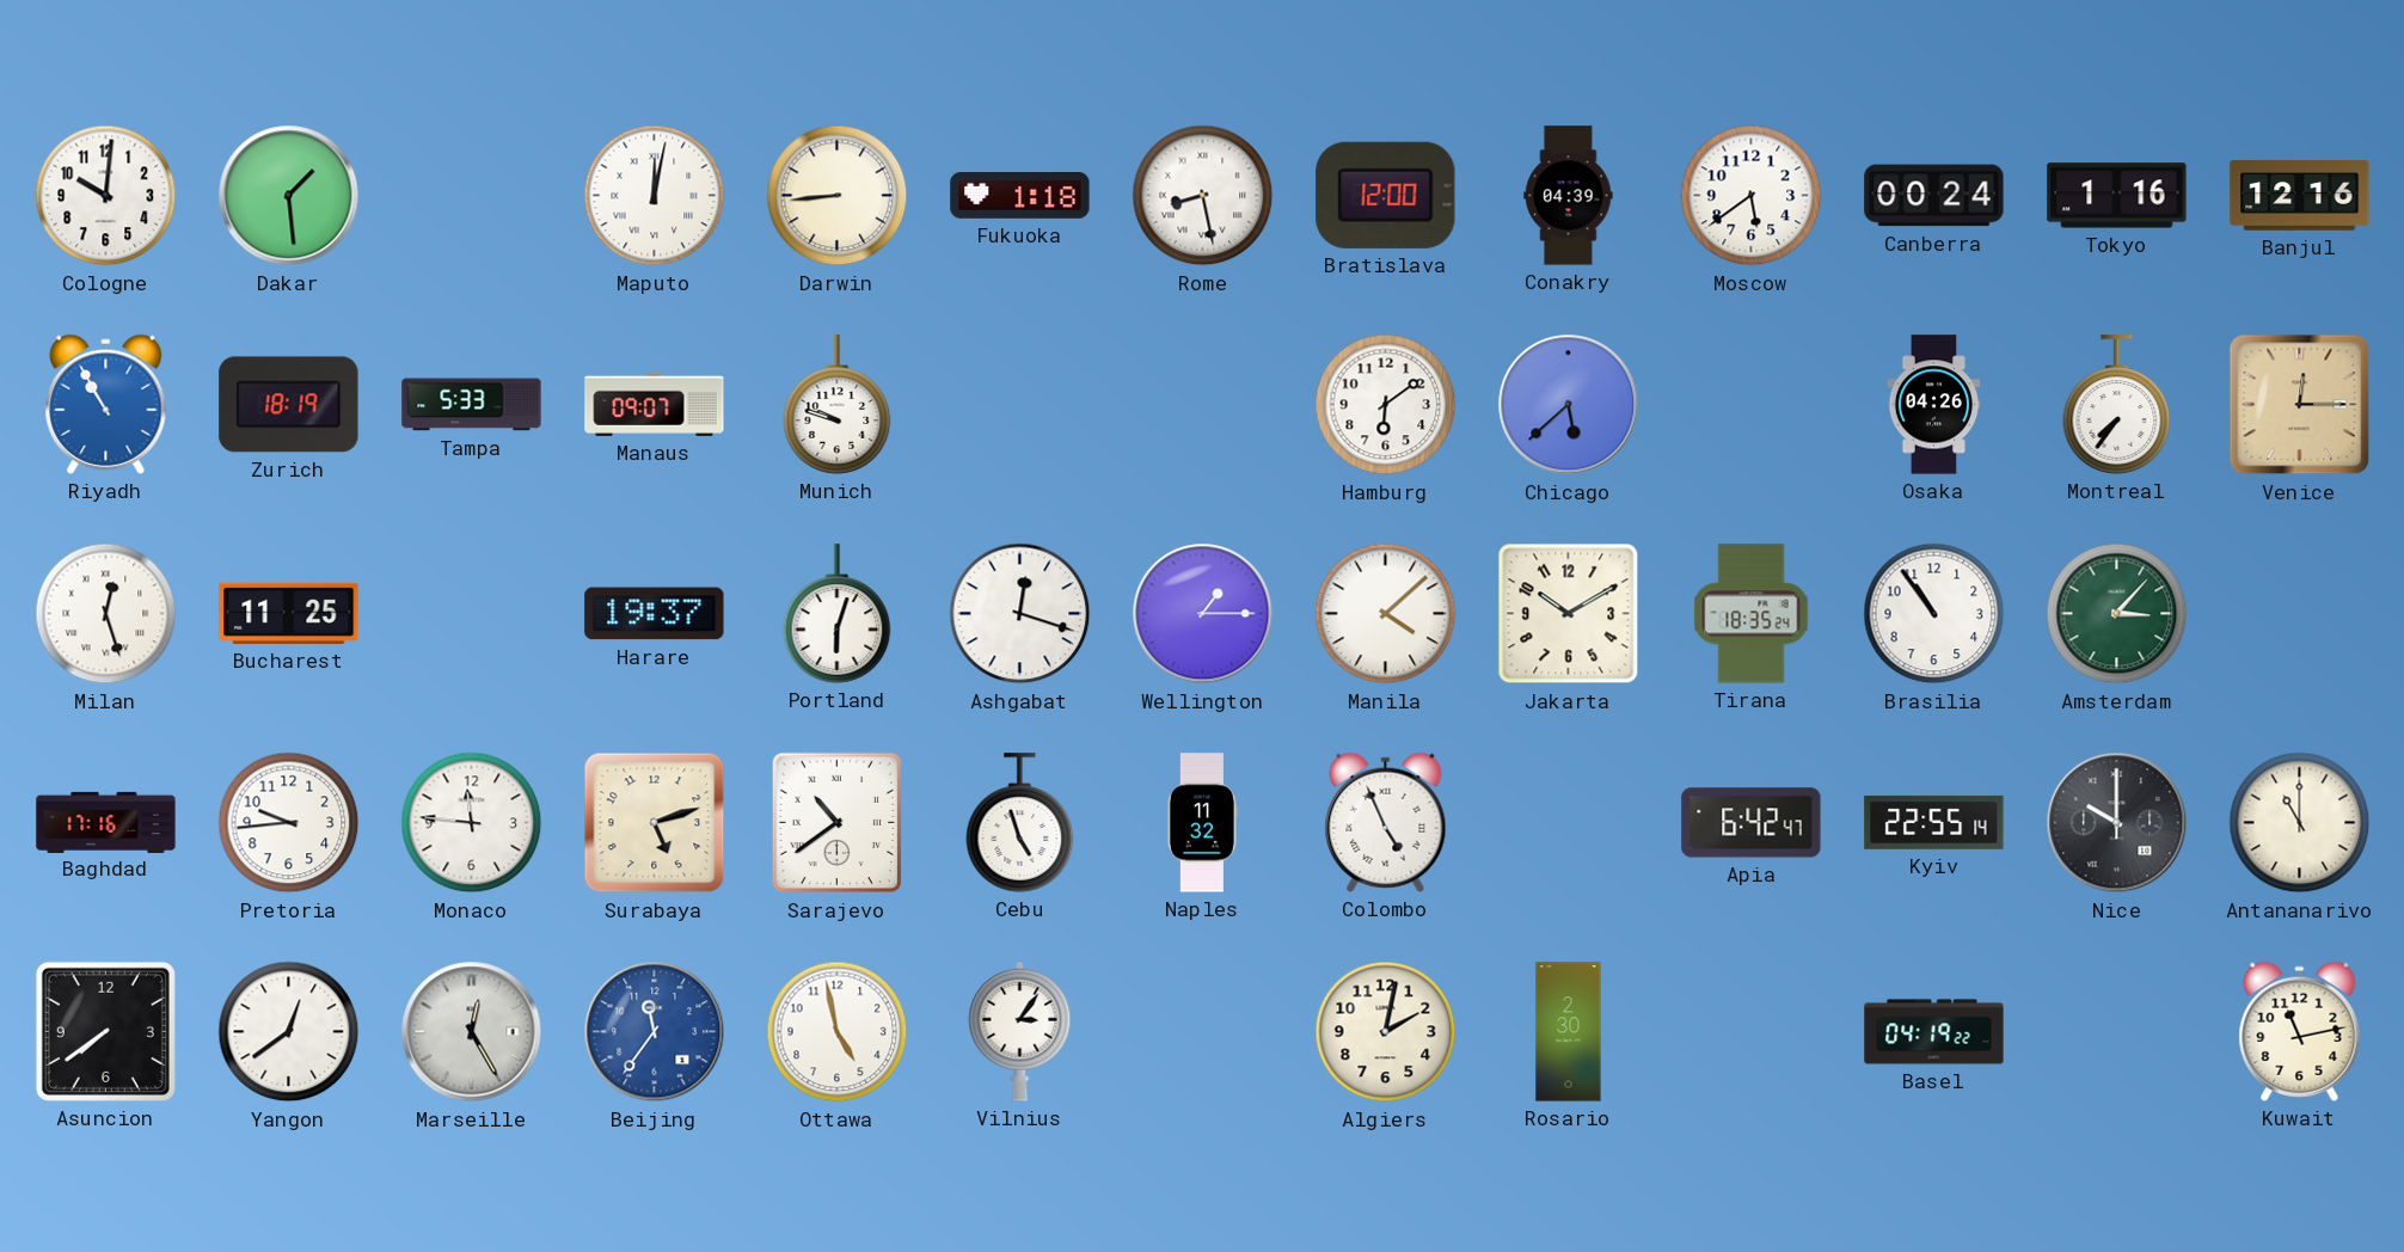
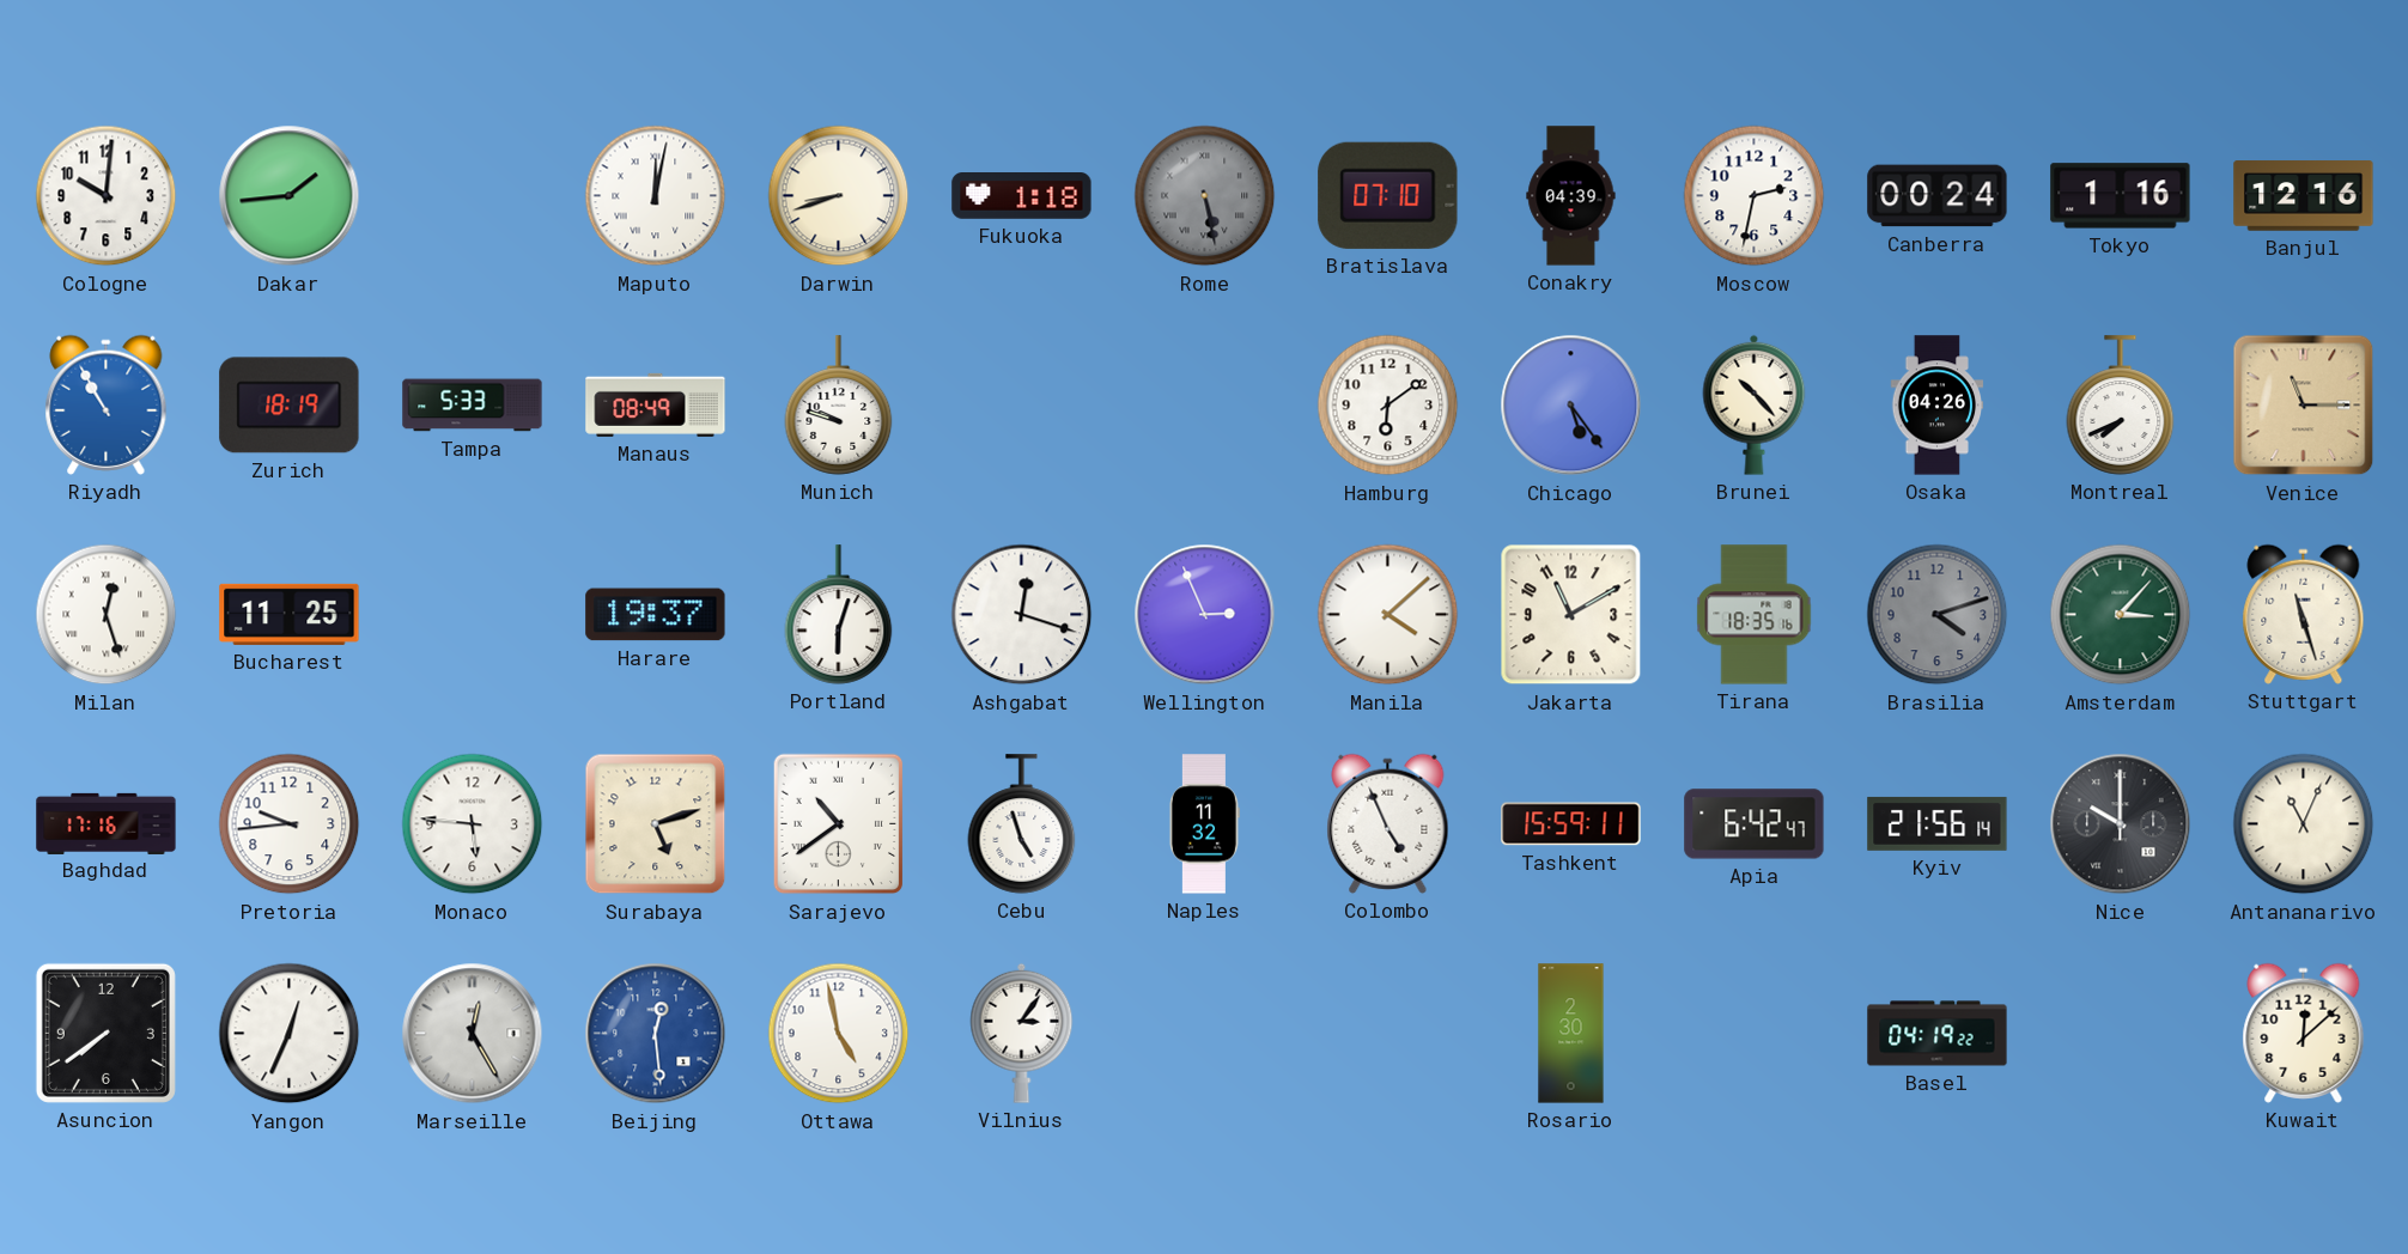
Dakar: 1:29 -> 1:44 (290, 196)
Darwin: 8:44 -> 8:42 (839, 196)
Rome: 8:28 -> 5:28 (1205, 196)
Rome dial: white -> grey (1205, 196)
Bratislava: 12:00 -> 07:10 (1388, 195)
Moscow: 5:39 -> 2:32 (1755, 196)
Manaus: 09:07 -> 08:49 (656, 404)
Chicago: 5:38 -> 5:24 (1571, 406)
Brunei: none -> 10:23 (1755, 404)
Montreal: 7:36 -> 7:41 (2121, 406)
Venice: 12:15 -> 11:15 (2304, 406)
Wellington: 1:15 -> 2:56 (1205, 615)
Jakarta: 10:10 -> 11:10 (1571, 615)
Tirana: 18:35:24 -> 18:35:16 (1755, 615)
Brasilia: 10:54 -> 4:12 (1938, 615)
Brasilia dial: white -> grey (1938, 615)
Stuttgart: none -> 11:27 (2304, 614)
Monaco: 11:46 -> 5:46 (473, 824)
Tashkent: none -> 15:59 (1571, 824)
Kyiv: 22:55 -> 21:56 (1938, 823)
Antananarivo: 11:00 -> 11:04 (2304, 824)
Yangon: 12:39 -> 12:34 (290, 1034)
Beijing: 11:36 -> 12:29 (656, 1034)
Algiers: 2:02 -> none (1386, 1032)
Kuwait: 11:13 -> 12:08 (2304, 1033)
